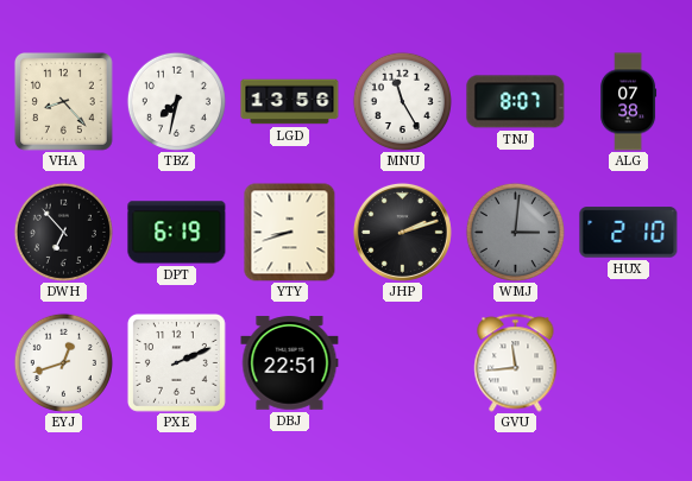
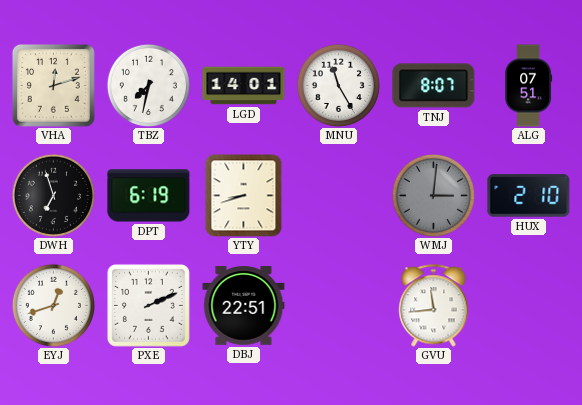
VHA: 8:23 -> 12:12 (53, 85)
LGD: 13:56 -> 14:01 (244, 86)
ALG: 07:38 -> 07:51 (529, 86)
DWH: 6:53 -> 6:57 (53, 195)
JHP: 2:12 -> none (402, 232)
